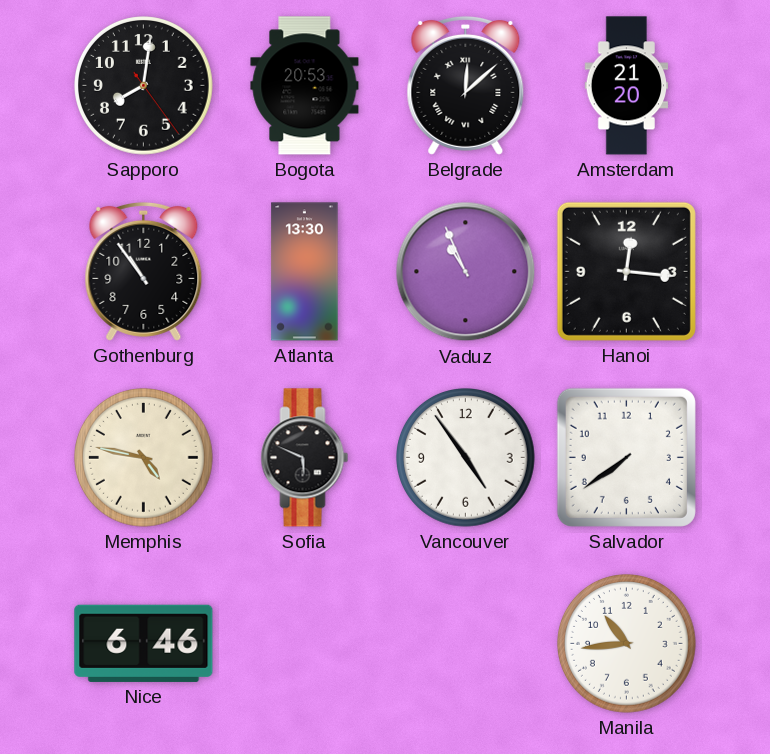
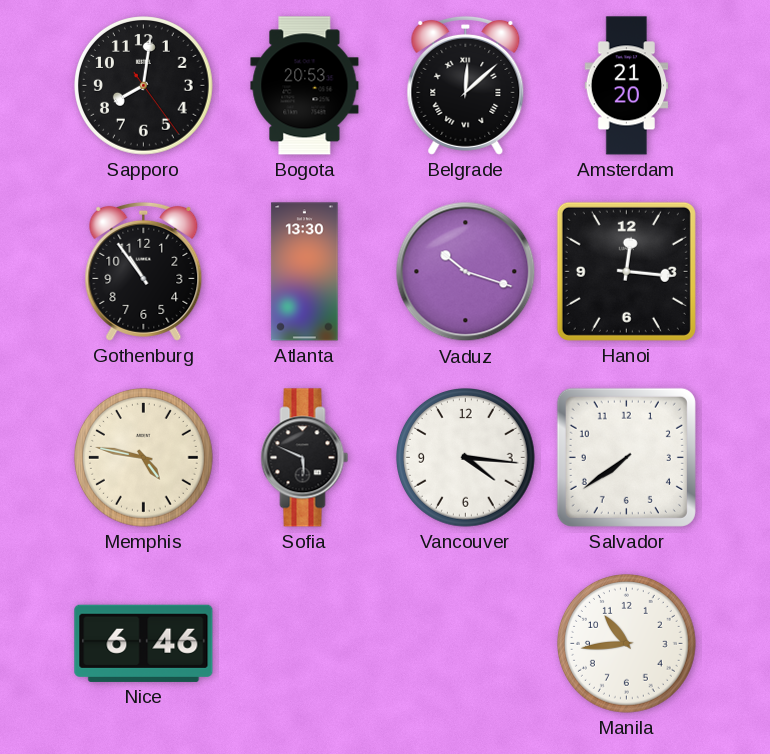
Vaduz: 10:56 -> 10:18 (466, 272)
Vancouver: 4:54 -> 4:16 (466, 458)
